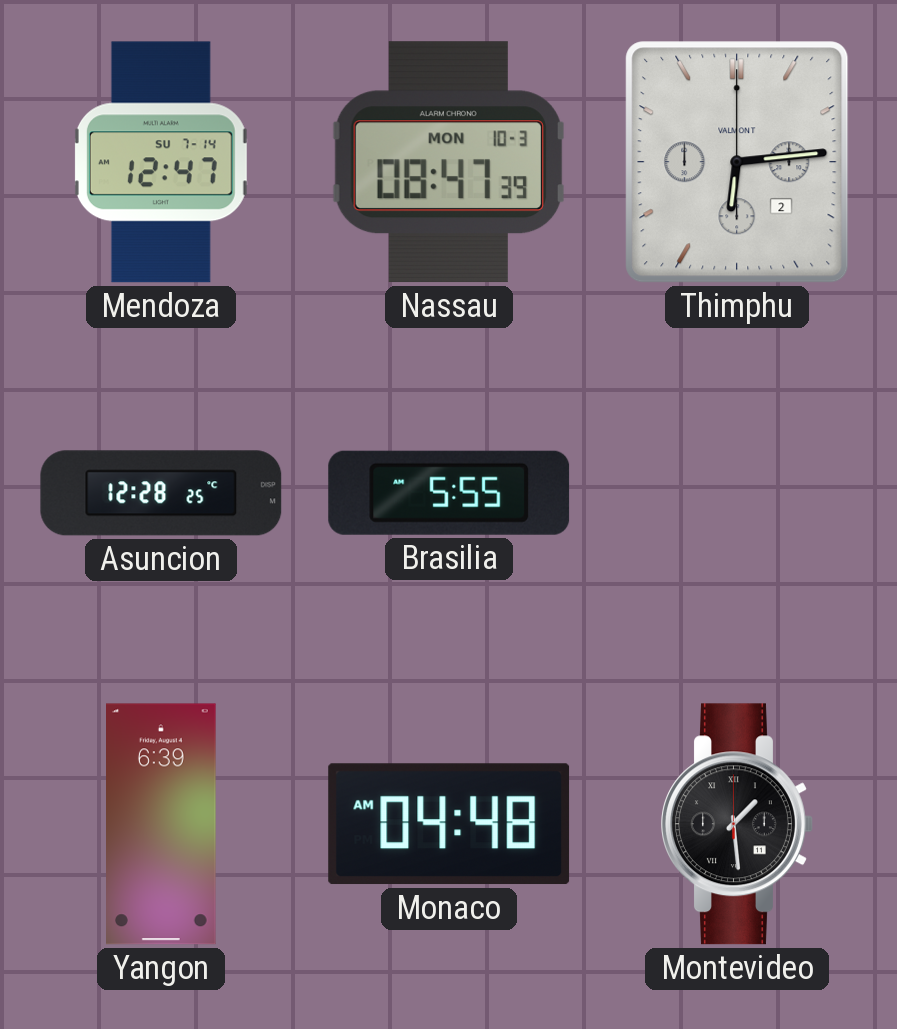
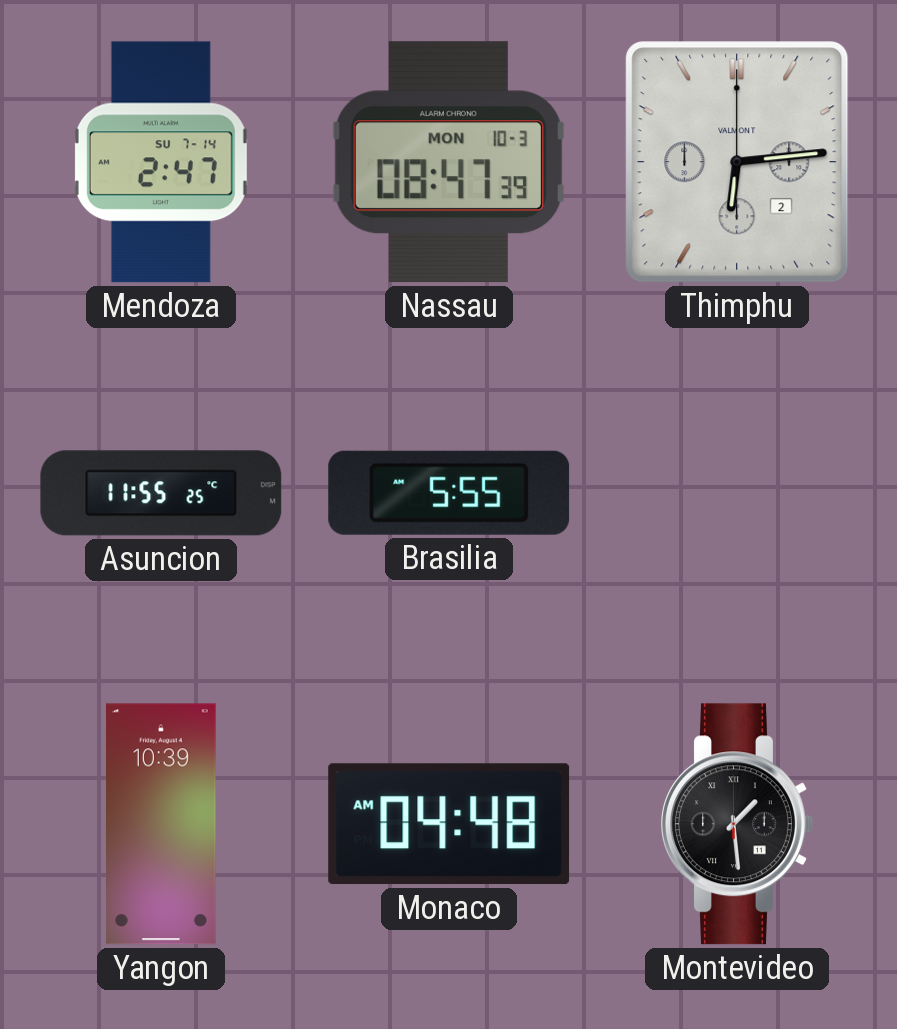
Mendoza: 12:47 -> 2:47 (161, 162)
Asuncion: 12:28 -> 11:55 (161, 493)
Yangon: 6:39 -> 10:39 (162, 824)
